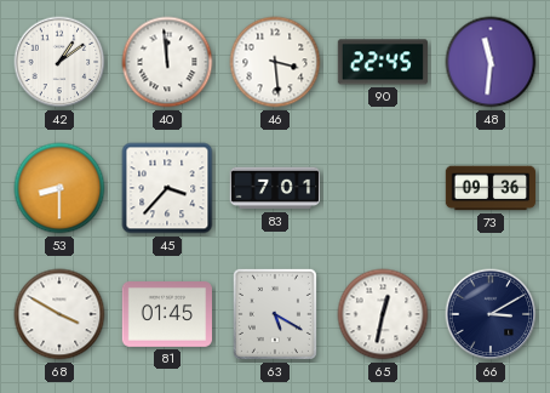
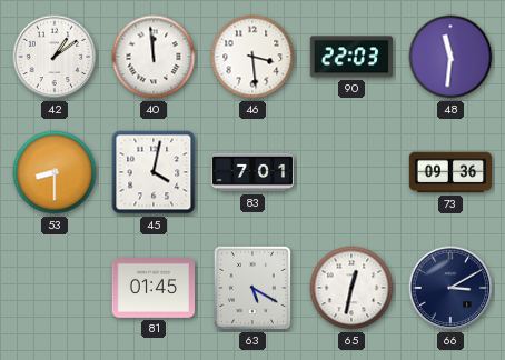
90: 22:45 -> 22:03 (351, 57)
45: 3:37 -> 4:02 (154, 172)
68: 3:50 -> none (59, 314)
